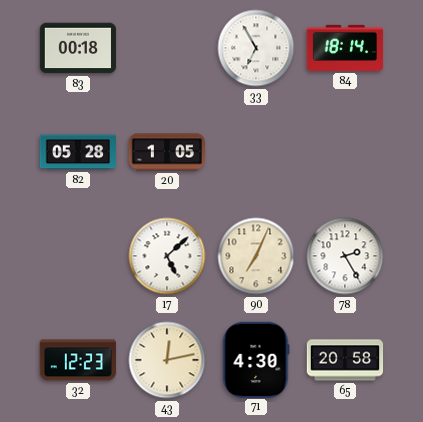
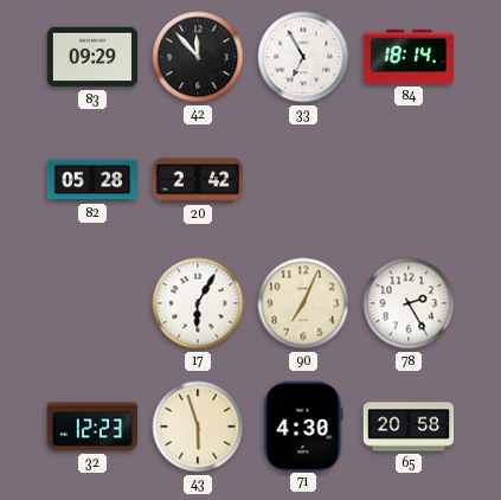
83: 00:18 -> 09:29 (92, 57)
42: none -> 11:53 (198, 57)
20: 1:05 -> 2:42 (198, 180)
17: 5:08 -> 6:05 (198, 303)
43: 12:13 -> 5:57 (198, 427)
